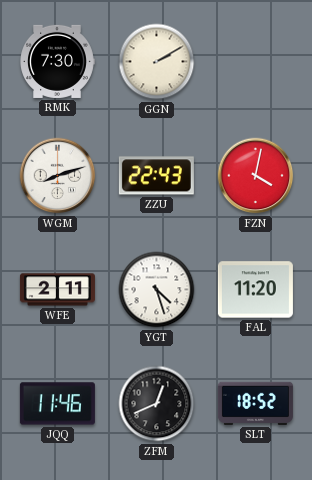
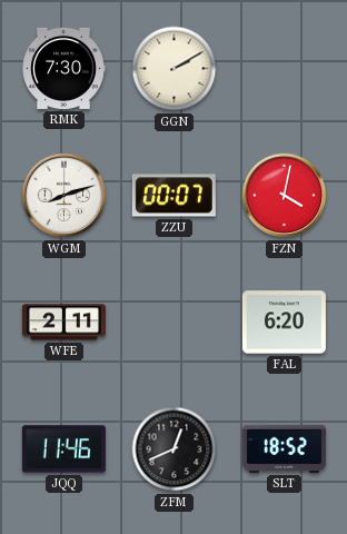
ZZU: 22:43 -> 00:07 (173, 196)
YGT: 4:27 -> none (157, 290)
FAL: 11:20 -> 6:20 (284, 323)
